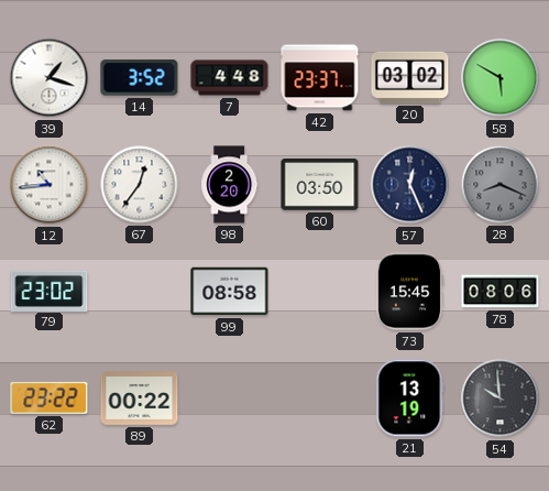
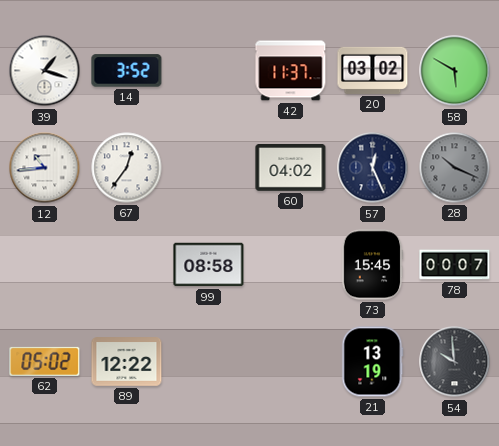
7: 4:48 -> none (230, 78)
42: 23:37 -> 11:37 (291, 71)
98: 2:20 -> none (230, 185)
60: 03:50 -> 04:02 (291, 168)
28: 8:19 -> 10:19 (455, 168)
79: 23:02 -> none (50, 291)
78: 08:06 -> 00:07 (455, 265)
62: 23:22 -> 05:02 (45, 361)
89: 00:22 -> 12:22 (127, 362)
